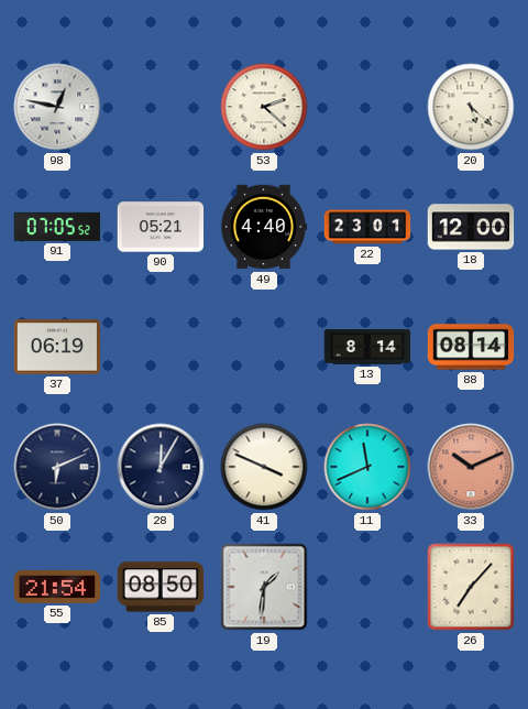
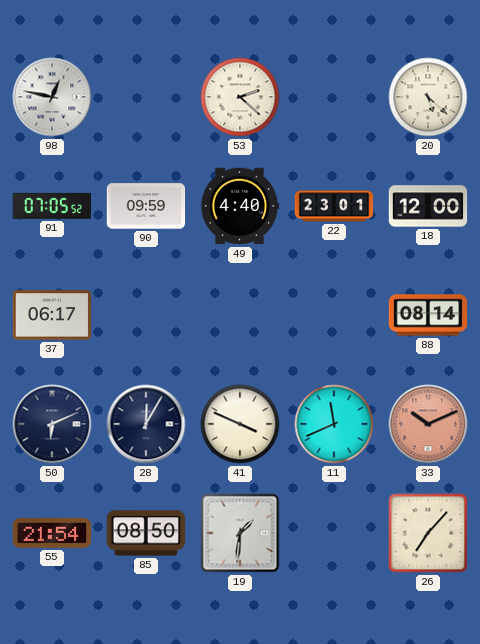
90: 05:21 -> 09:59 (146, 206)
37: 06:19 -> 06:17 (52, 315)
13: 8:14 -> none (367, 347)
